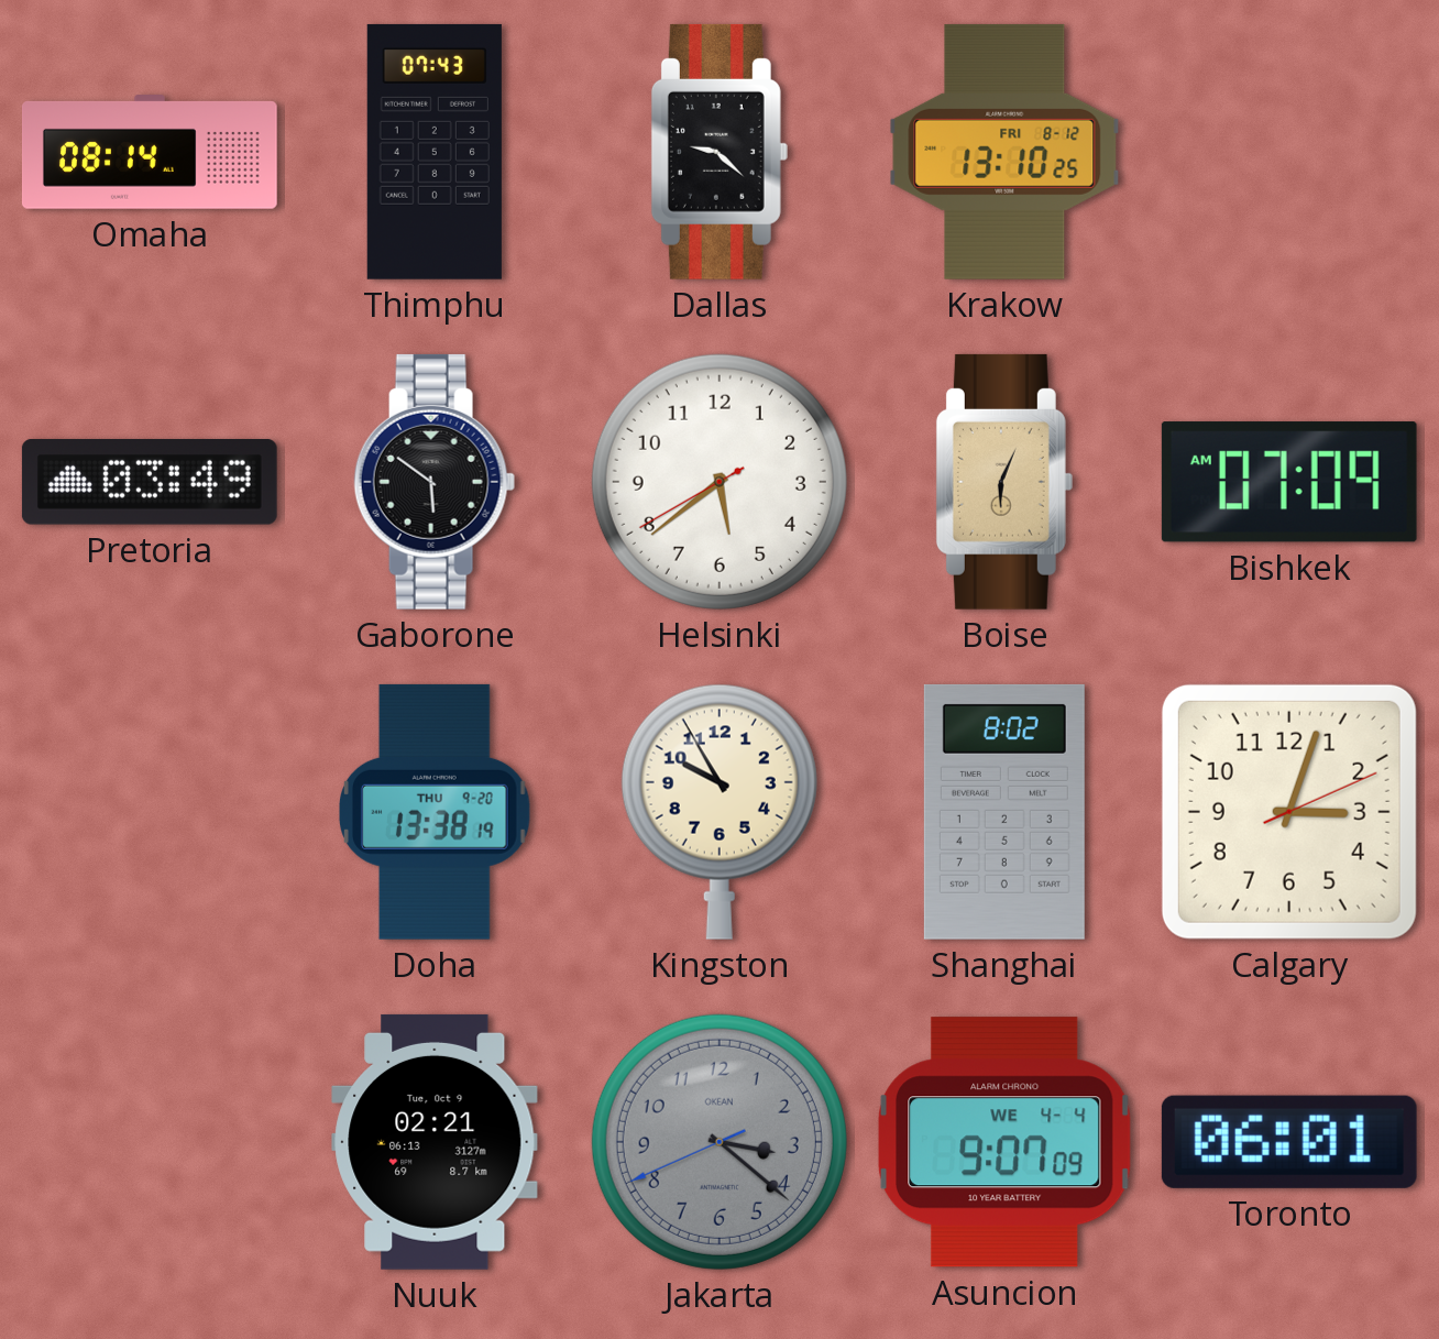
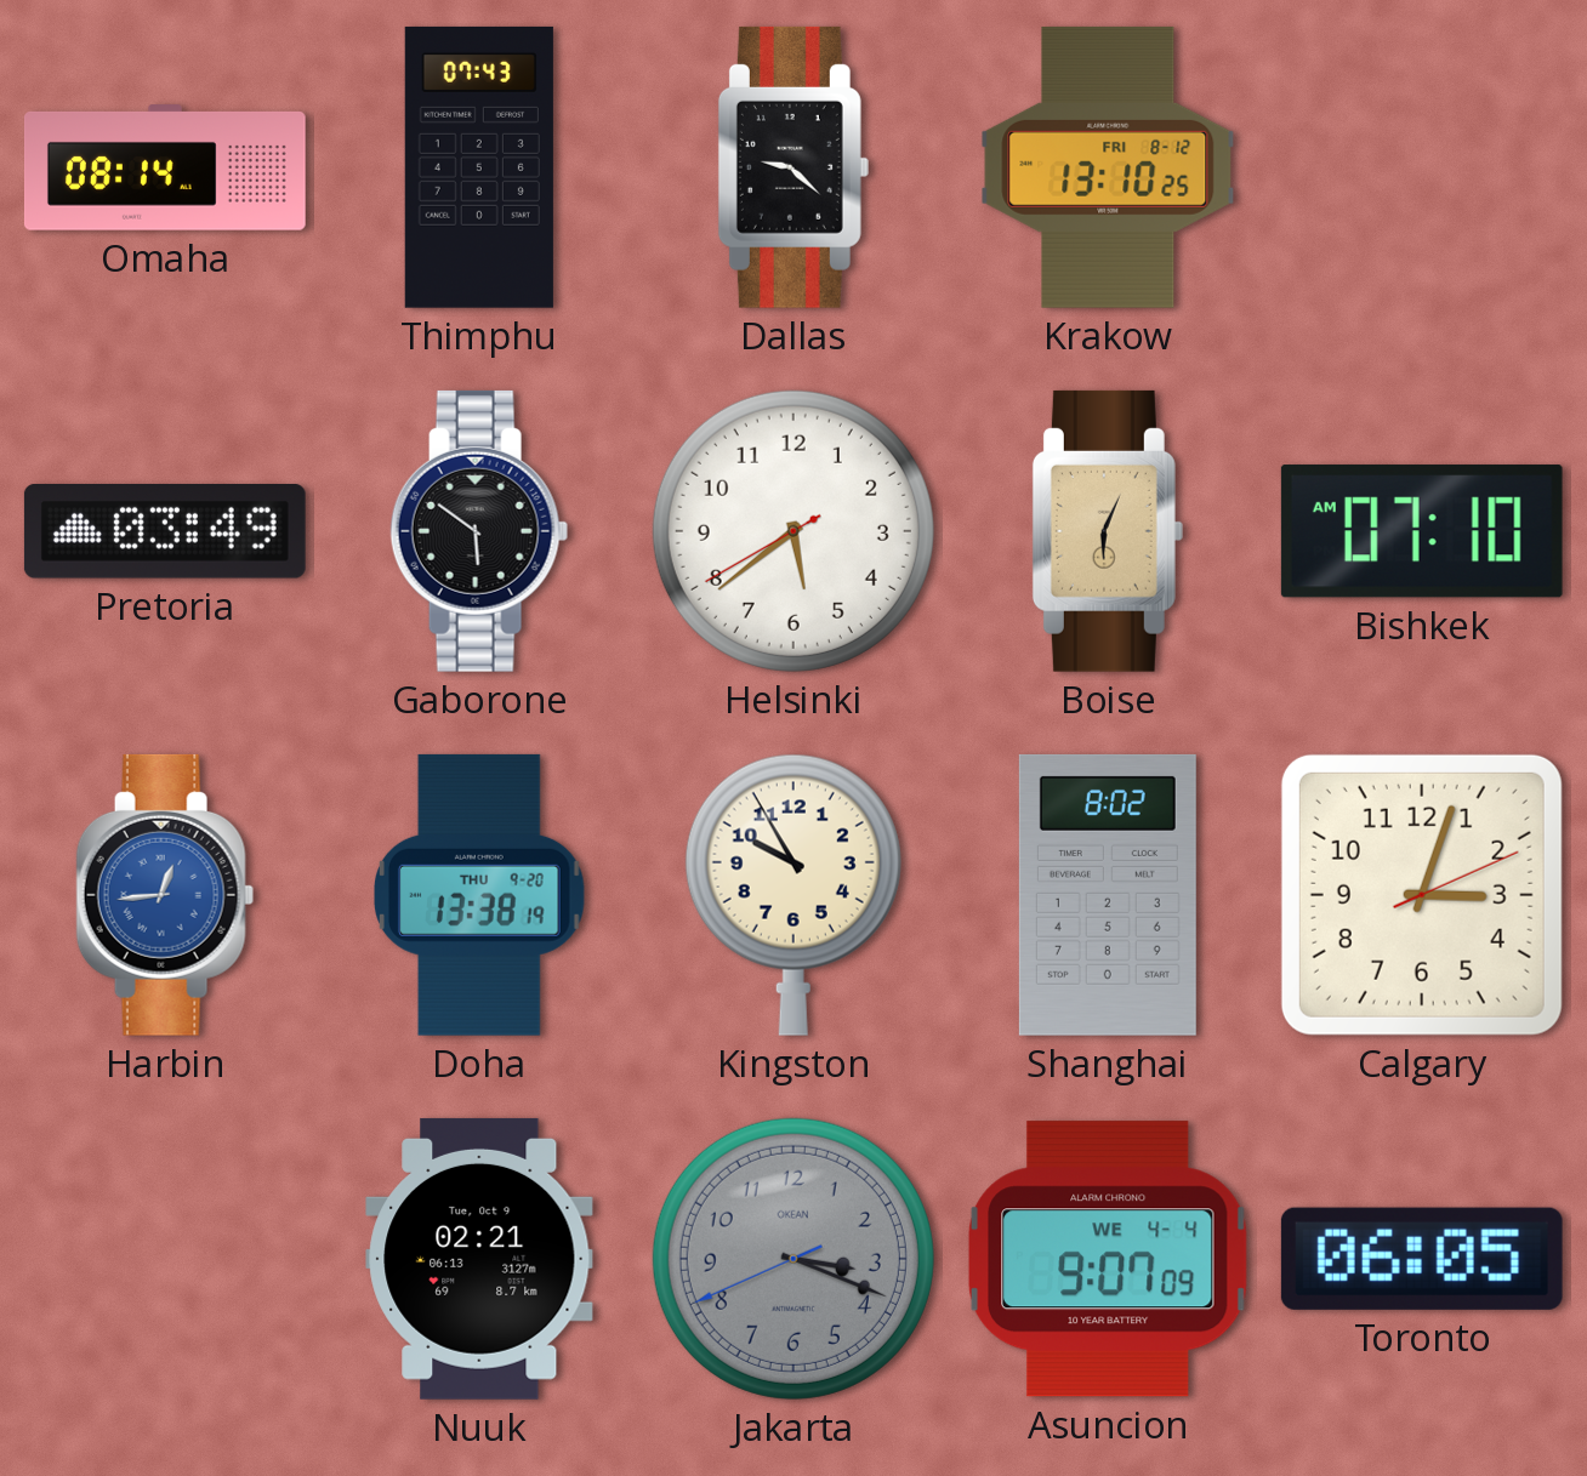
Bishkek: 07:09 -> 07:10 (1422, 531)
Harbin: none -> 12:44 (165, 895)
Jakarta: 3:21 -> 3:18 (793, 1259)
Toronto: 06:01 -> 06:05 (1422, 1259)
